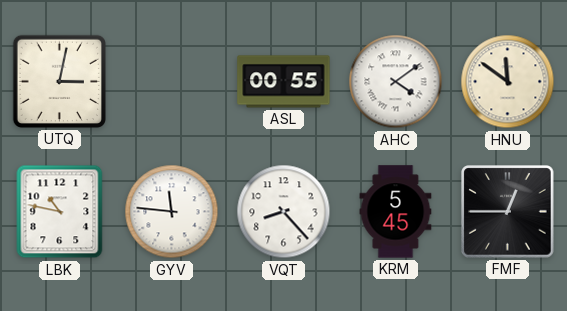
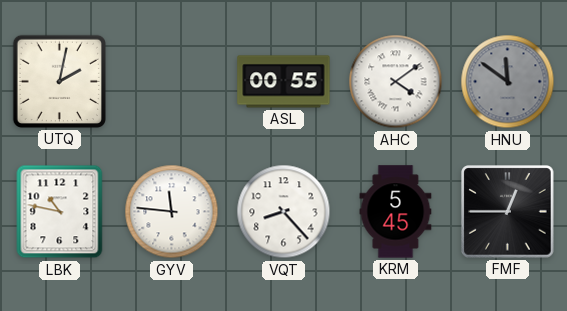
UTQ: 3:02 -> 2:02 (59, 81)
HNU dial: cream -> grey (508, 82)
